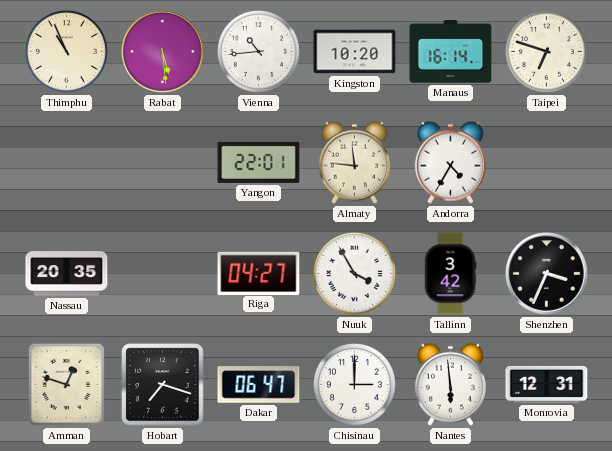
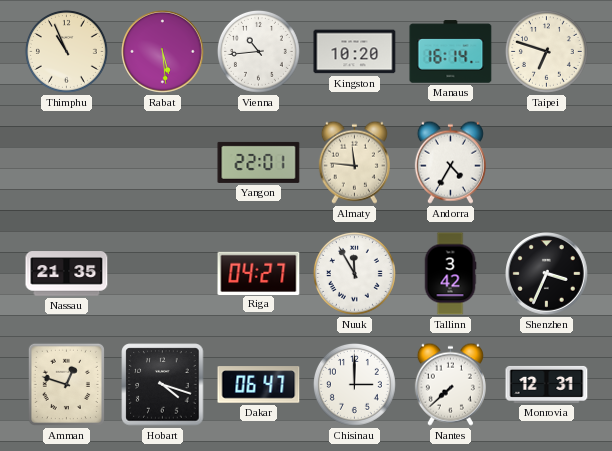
Nassau: 20:35 -> 21:35 (67, 274)
Nuuk: 3:55 -> 11:55 (354, 273)
Hobart: 7:18 -> 4:18 (163, 385)
Nantes: 5:59 -> 7:38 (450, 384)
